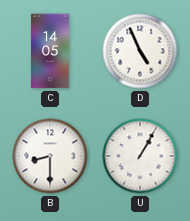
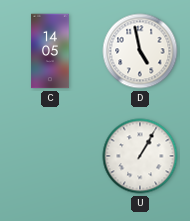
D: 4:56 -> 4:58 (140, 51)
B: 8:30 -> none (50, 156)
